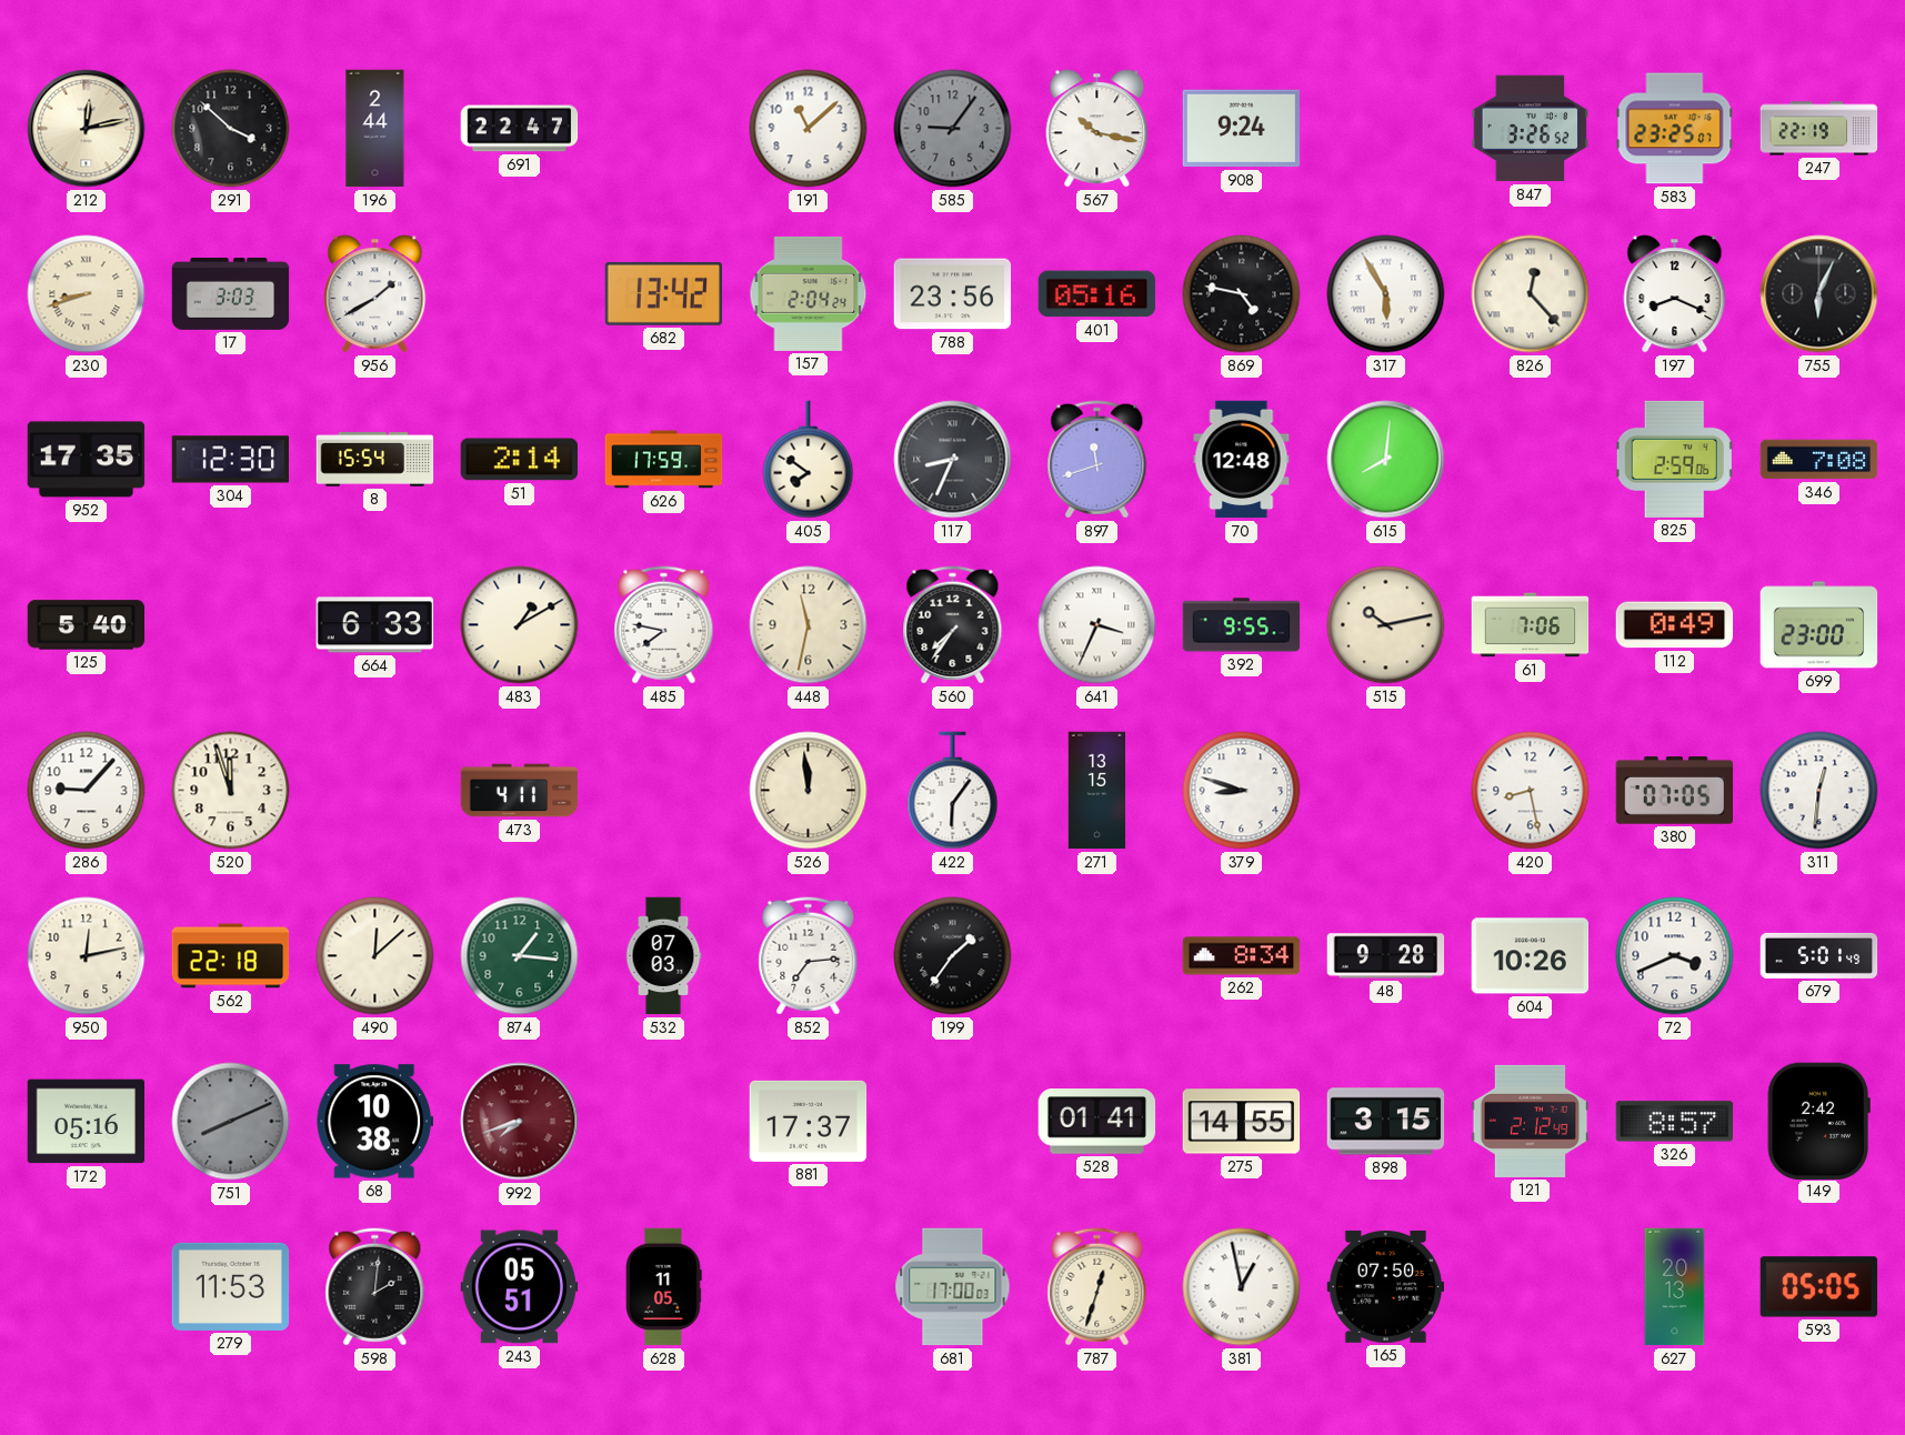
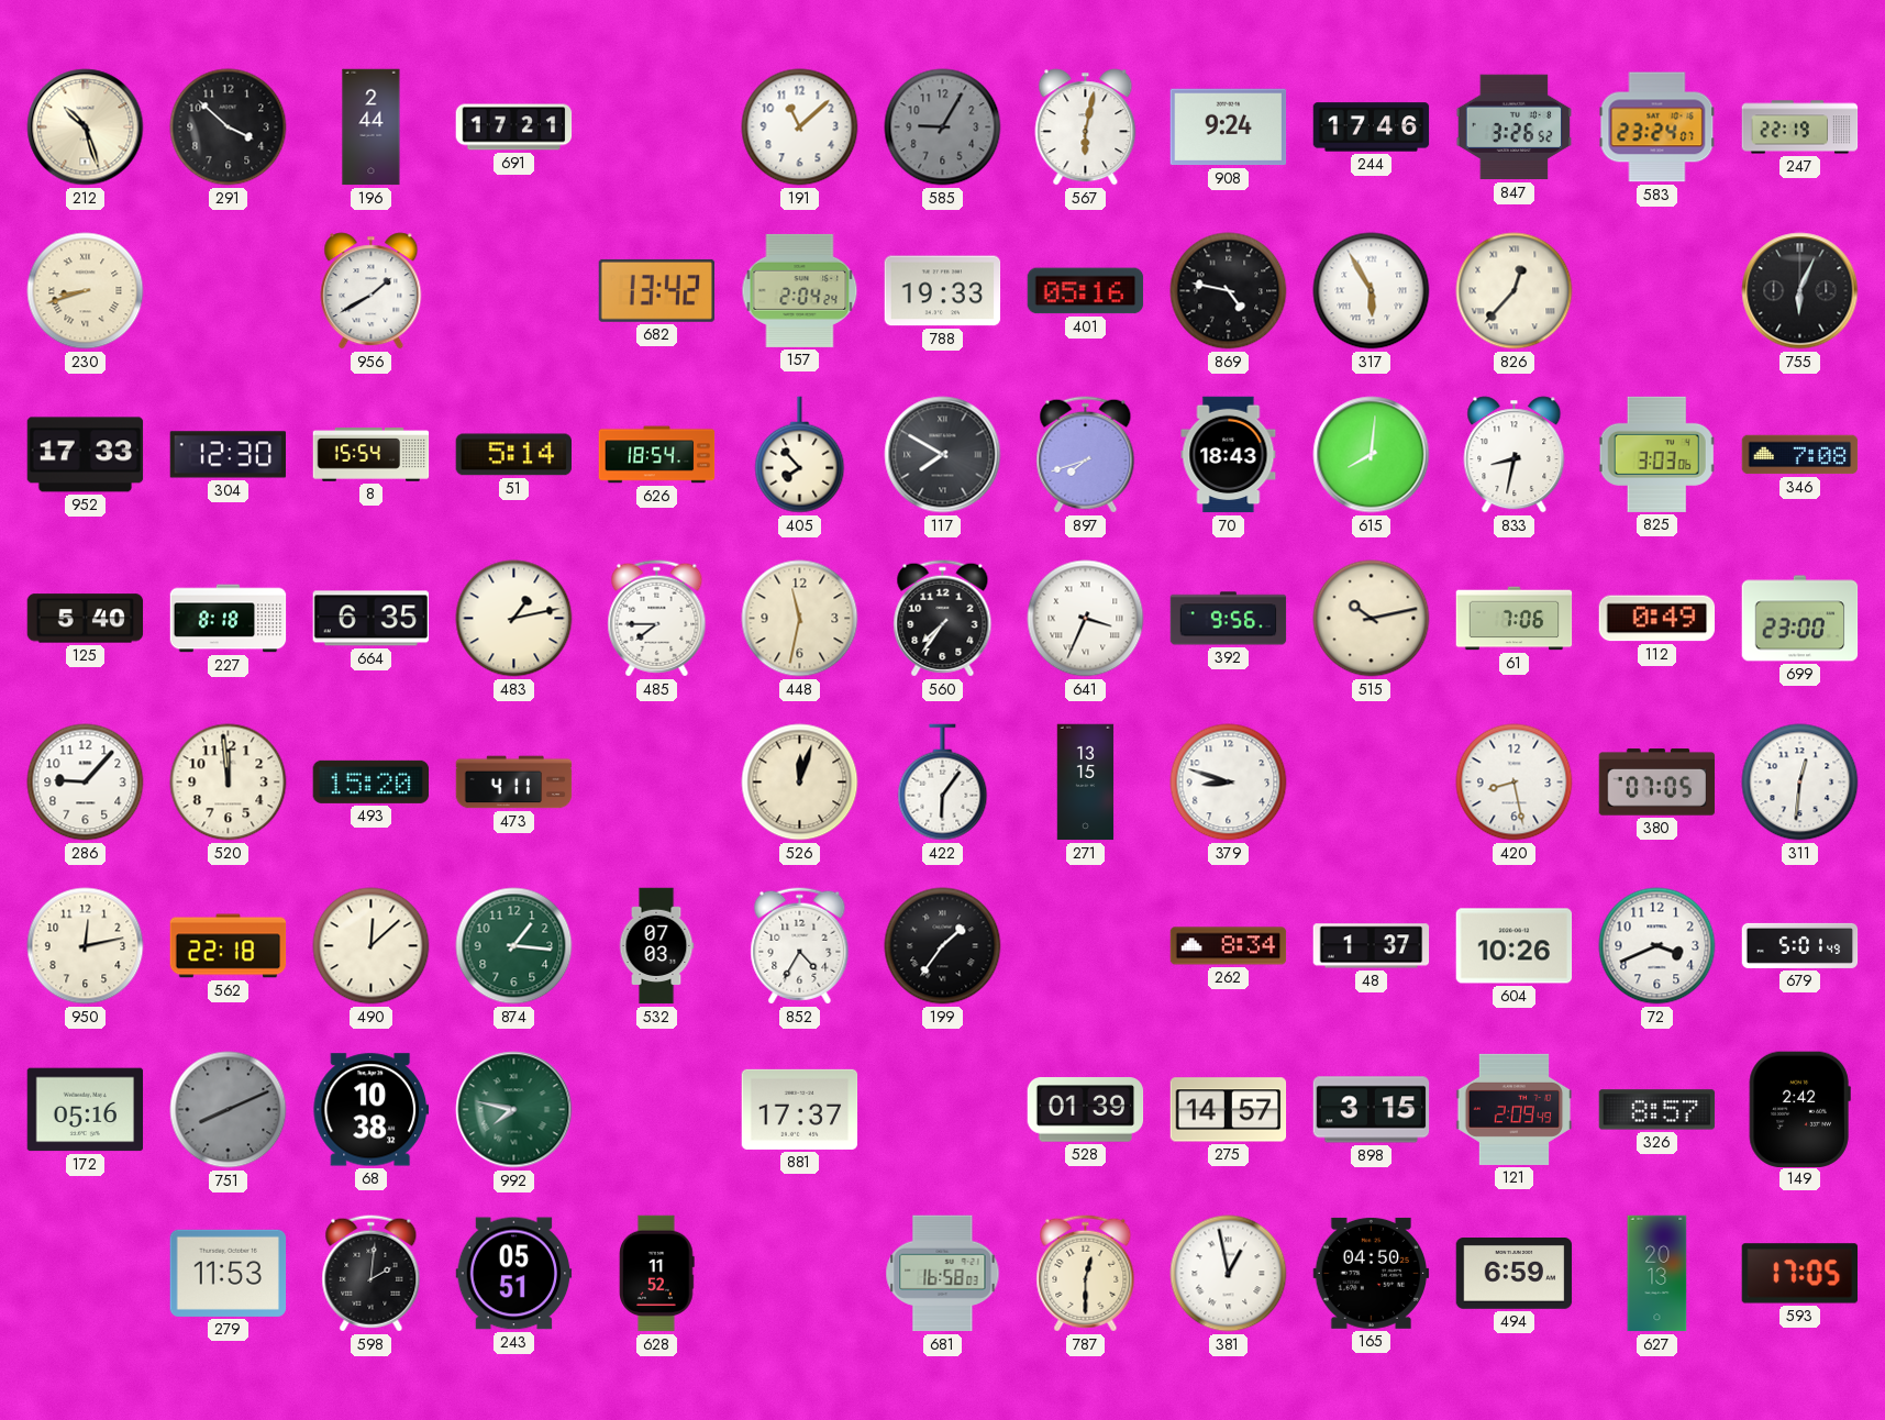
212: 12:13 -> 10:27 (86, 127)
691: 22:47 -> 17:21 (514, 127)
585: 9:06 -> 9:05 (943, 127)
567: 10:17 -> 6:02 (1086, 127)
244: none -> 17:46 (1372, 127)
583: 23:25 -> 23:24 (1657, 127)
17: 3:03 -> none (231, 294)
788: 23:56 -> 19:33 (943, 291)
826: 12:23 -> 12:37 (1515, 291)
197: 8:19 -> none (1675, 294)
952: 17:35 -> 17:33 (86, 455)
51: 2:14 -> 5:14 (514, 455)
626: 17:59 -> 18:54 (657, 455)
405: 7:51 -> 7:53 (800, 455)
117: 8:34 -> 7:50 (943, 455)
897: 11:42 -> 7:42 (1086, 455)
70: 12:48 -> 18:43 (1229, 455)
833: none -> 8:32 (1515, 455)
825: 2:59 -> 3:03 (1657, 454)
227: none -> 8:18 (229, 619)
664: 6:33 -> 6:35 (372, 619)
483: 1:10 -> 1:13 (514, 619)
485: 7:47 -> 7:45 (657, 619)
392: 9:55 -> 9:56 (1229, 619)
520: 11:57 -> 11:59 (229, 783)
493: none -> 15:20 (372, 781)
526: 11:59 -> 12:03 (800, 783)
852: 7:14 -> 4:35 (800, 946)
48: 9:28 -> 1:37 (1372, 946)
992: 7:42 -> 7:47 (514, 1110)
992 dial: burgundy -> green (514, 1110)
528: 01:41 -> 01:39 (1086, 1110)
275: 14:55 -> 14:57 (1229, 1110)
121: 2:12 -> 2:09 (1515, 1109)
628: 11:05 -> 11:52 (657, 1274)
681: 17:00 -> 16:58 (943, 1274)
787: 12:33 -> 12:30 (1086, 1274)
165: 07:50 -> 04:50 (1372, 1273)
494: none -> 6:59 (1515, 1274)
593: 05:05 -> 17:05 (1800, 1274)
